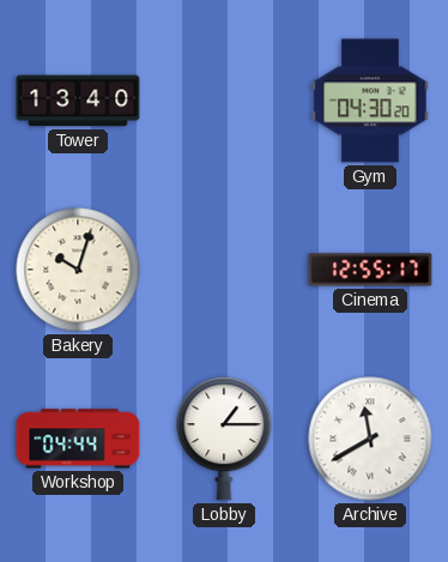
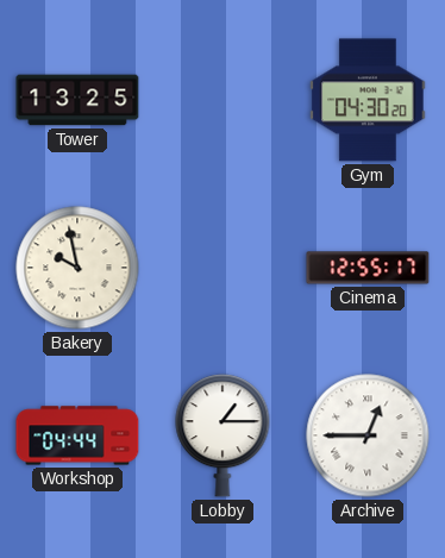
Tower: 13:40 -> 13:25 (77, 100)
Bakery: 10:03 -> 9:58 (77, 268)
Archive: 11:40 -> 12:45 (368, 435)
